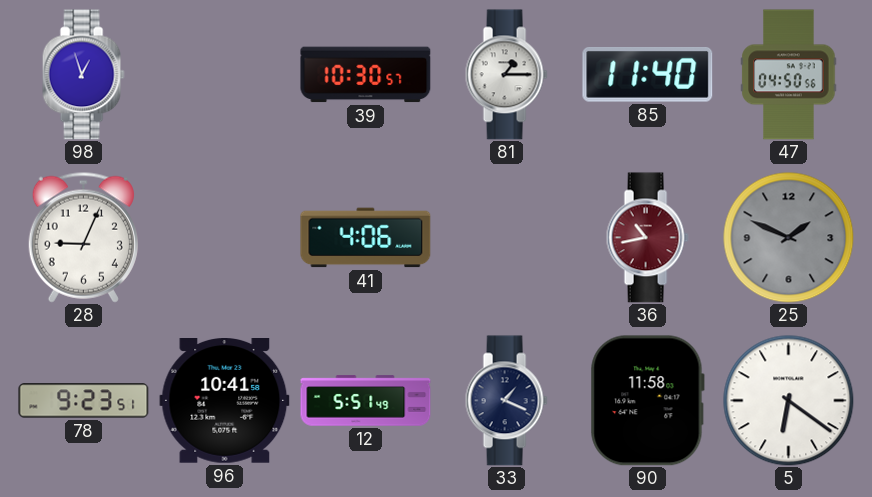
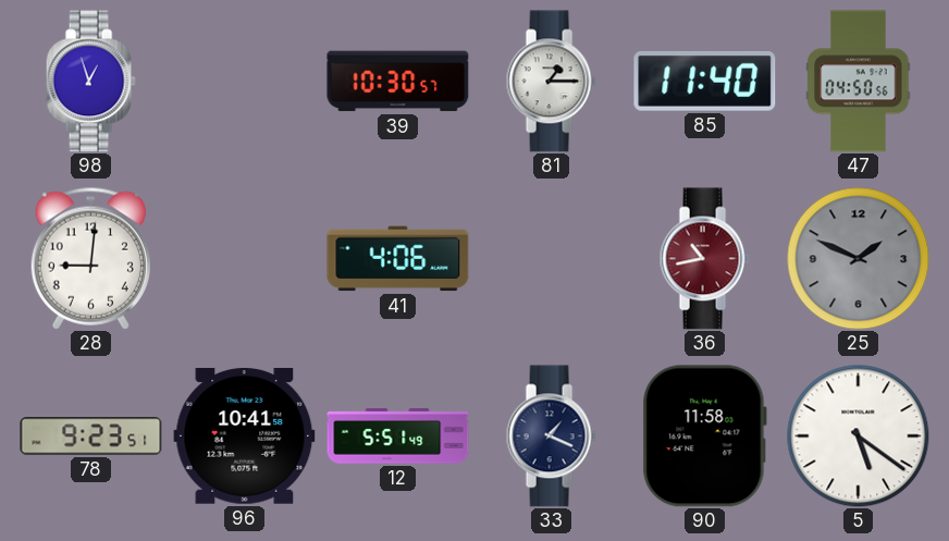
28: 9:04 -> 9:01 (90, 258)
5: 6:21 -> 5:21 (859, 437)
